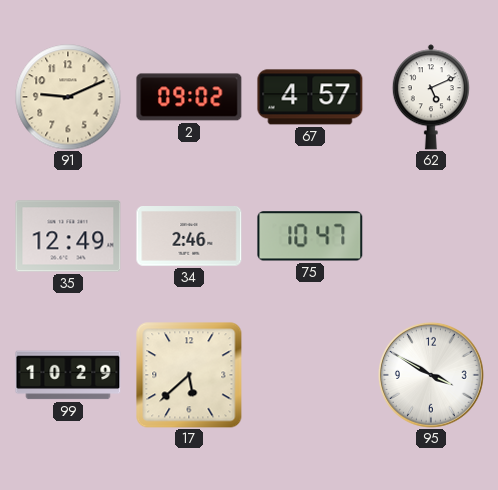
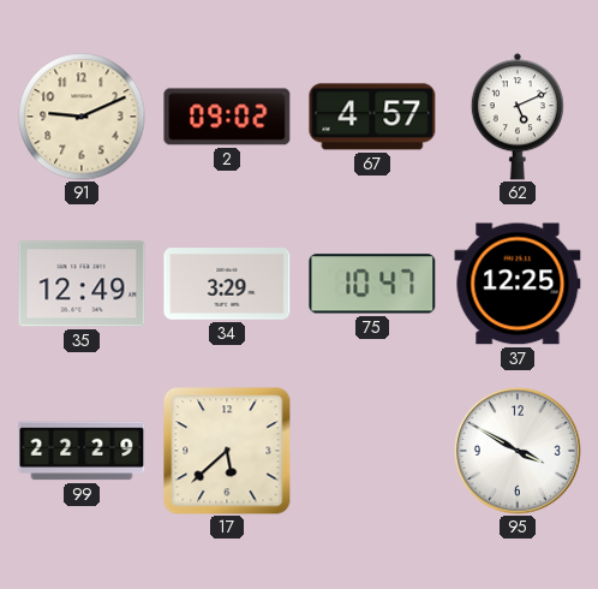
34: 2:46 -> 3:29 (227, 285)
37: none -> 12:25 (518, 284)
99: 10:29 -> 22:29 (82, 451)
